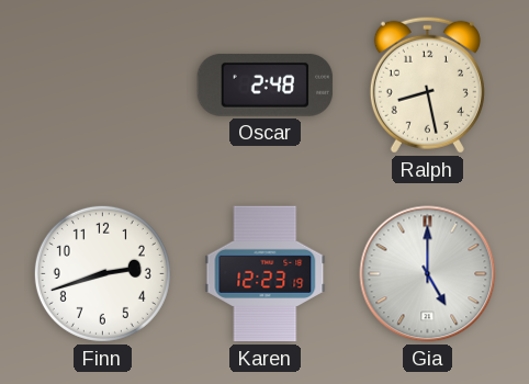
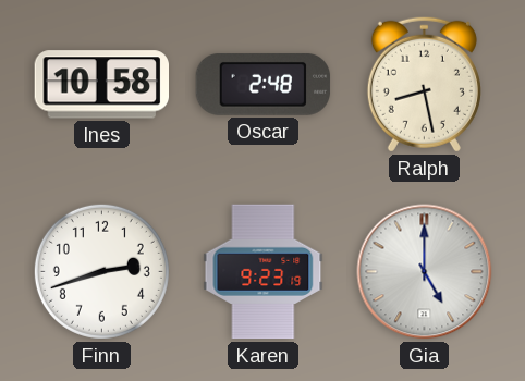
Ines: none -> 10:58 (102, 85)
Karen: 12:23 -> 9:23 (264, 272)
